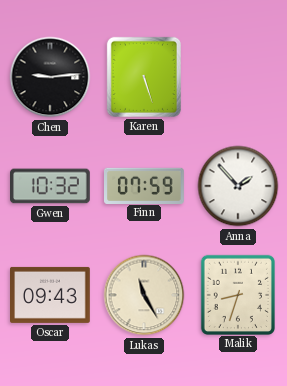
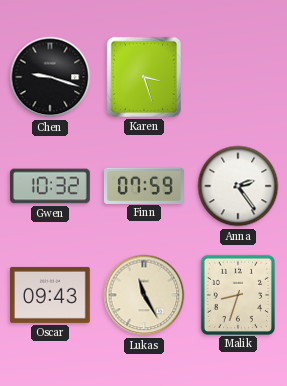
Chen: 9:14 -> 9:18 (50, 77)
Karen: 5:27 -> 3:27 (144, 77)
Anna: 1:53 -> 2:24 (238, 186)
